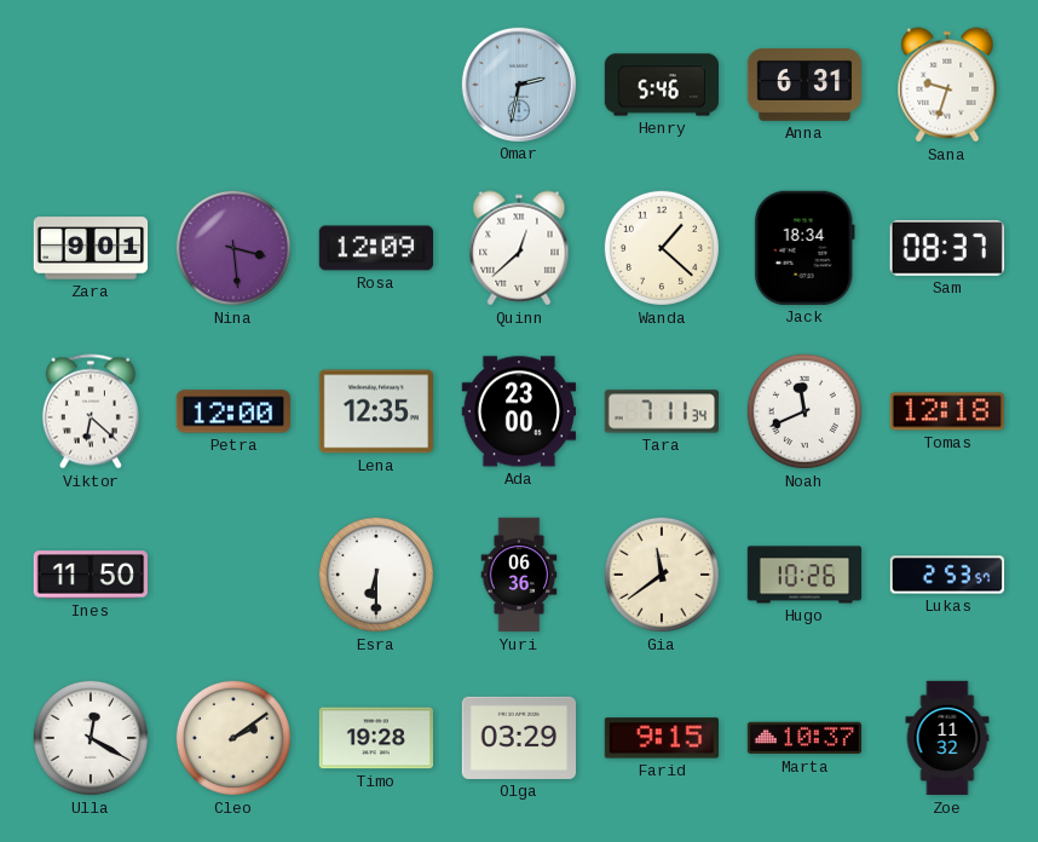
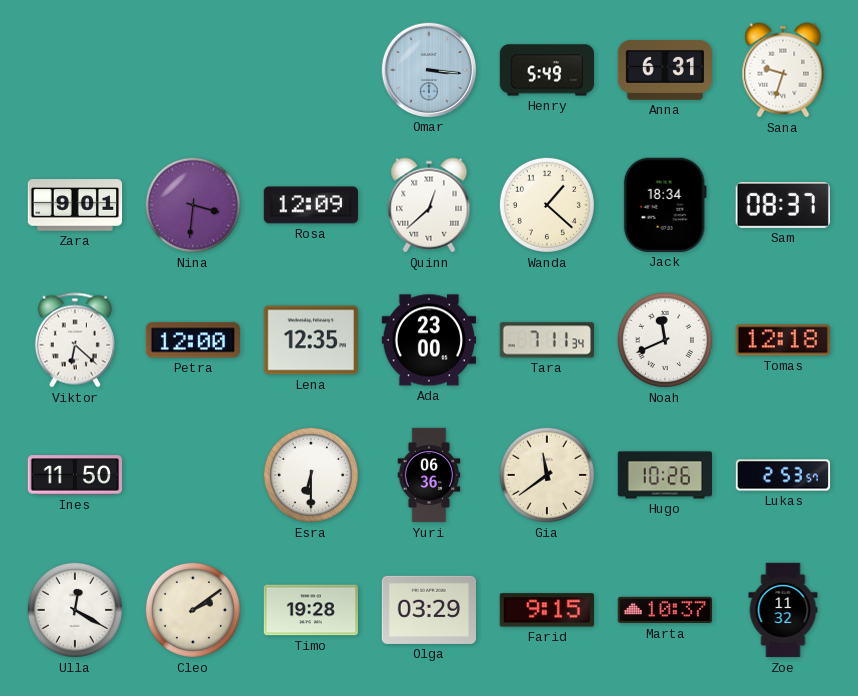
Omar: 2:32 -> 3:16 (428, 69)
Henry: 5:46 -> 5:49 (546, 70)
Nina: 3:29 -> 3:31 (193, 205)
